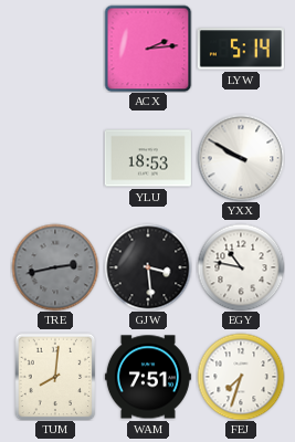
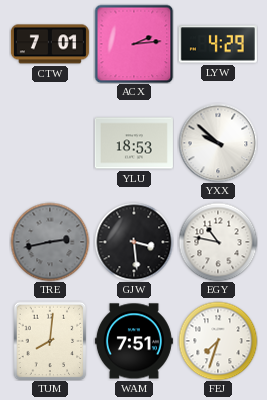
CTW: none -> 7:01 (50, 44)
LYW: 5:14 -> 4:29 (218, 44)
YXX: 9:50 -> 9:52 (218, 143)
